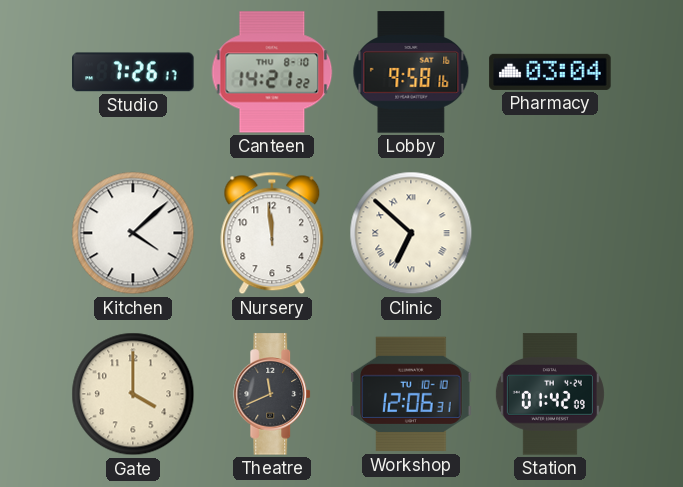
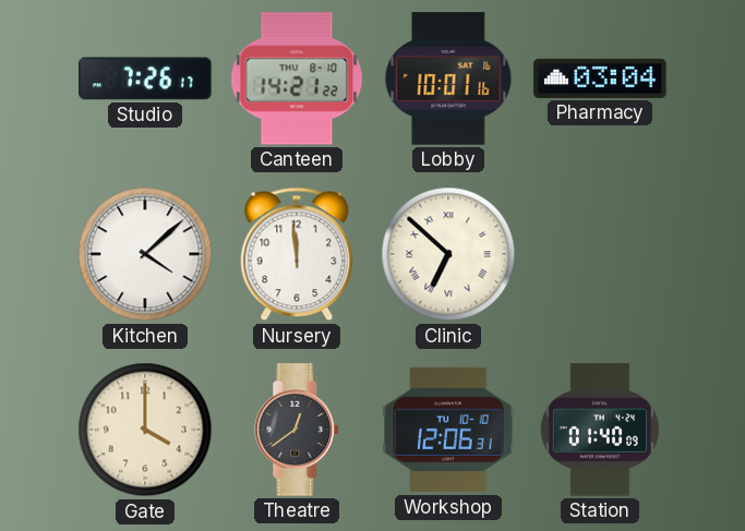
Lobby: 9:58 -> 10:01 (448, 79)
Theatre: 11:41 -> 12:39 (298, 430)
Station: 01:42 -> 01:40 (600, 430)
